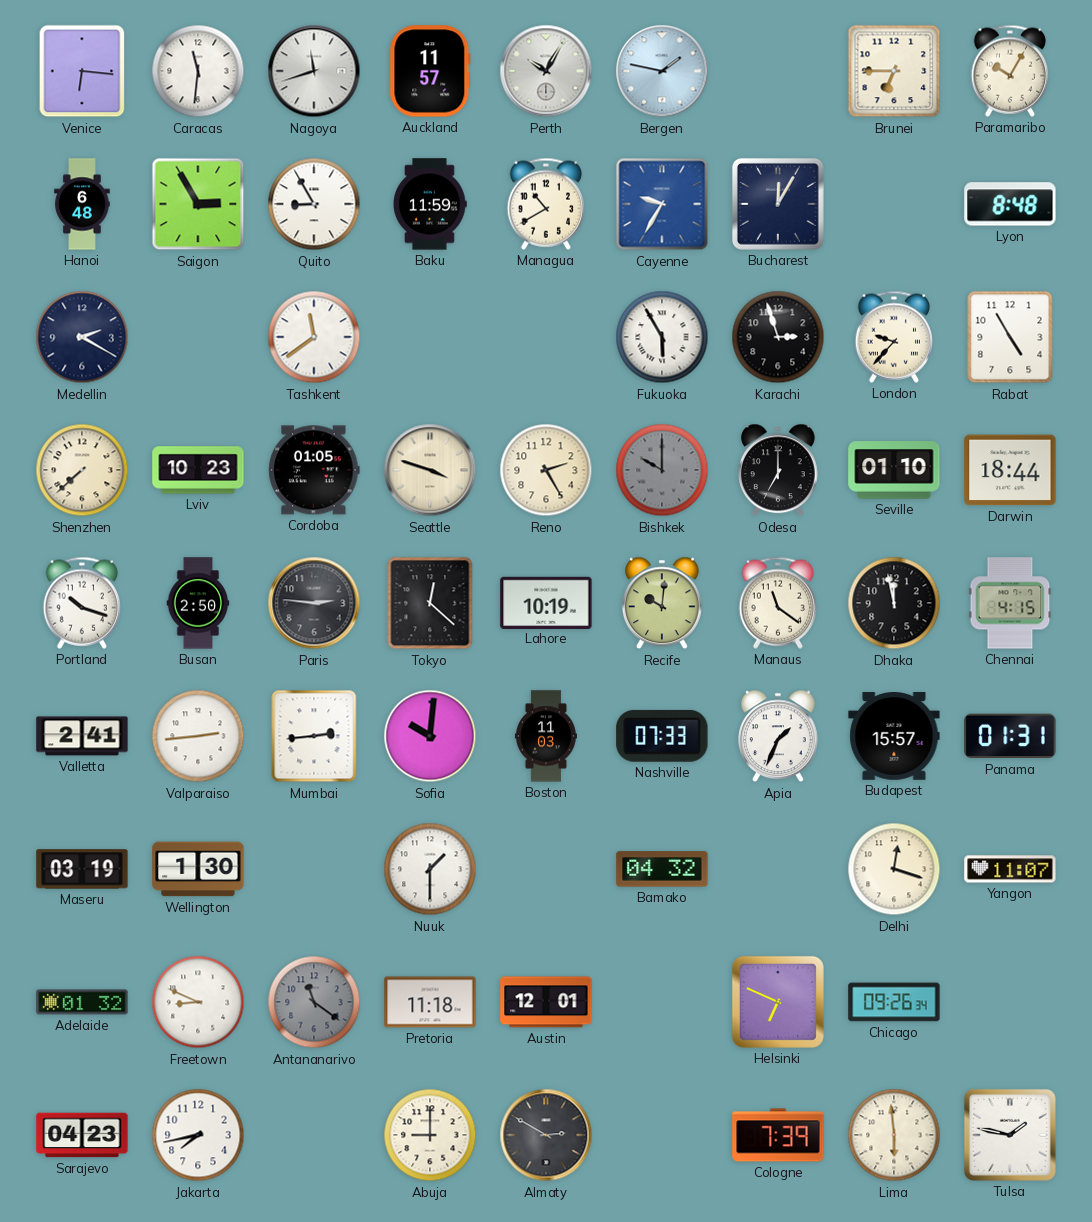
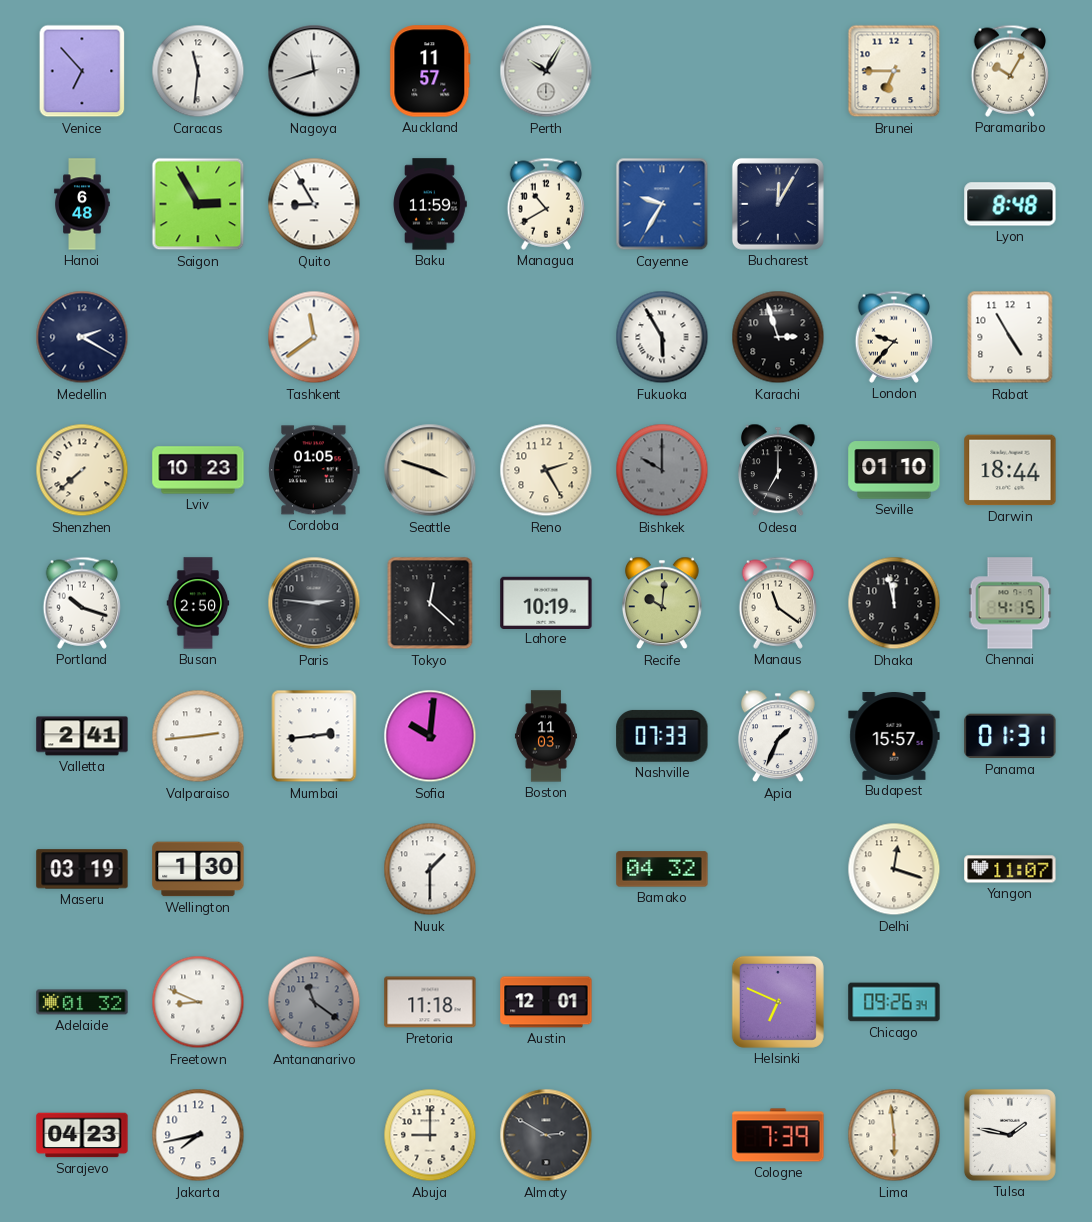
Venice: 6:16 -> 6:53 (82, 71)
Bergen: 1:47 -> none (662, 71)
